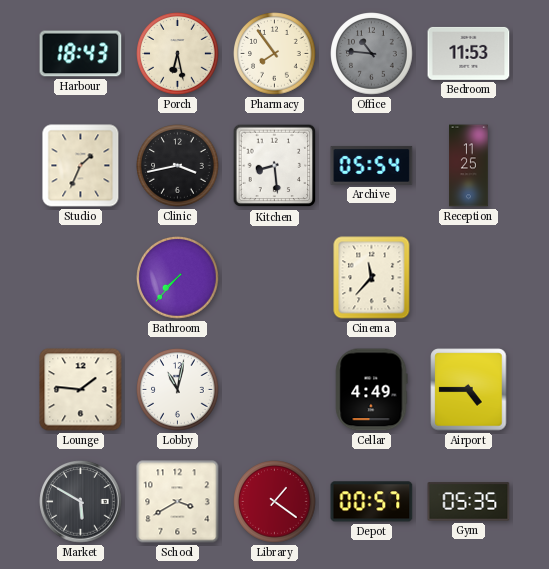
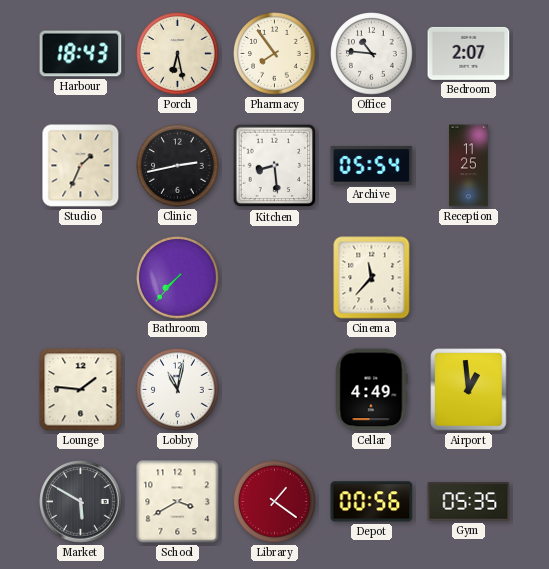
Office dial: grey -> white (372, 54)
Bedroom: 11:53 -> 2:07 (469, 53)
Clinic: 3:43 -> 2:43 (178, 166)
Airport: 4:45 -> 12:59 (469, 390)
Depot: 00:57 -> 00:56 (372, 502)
